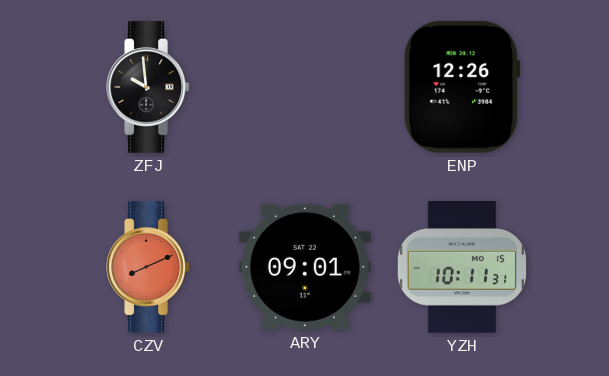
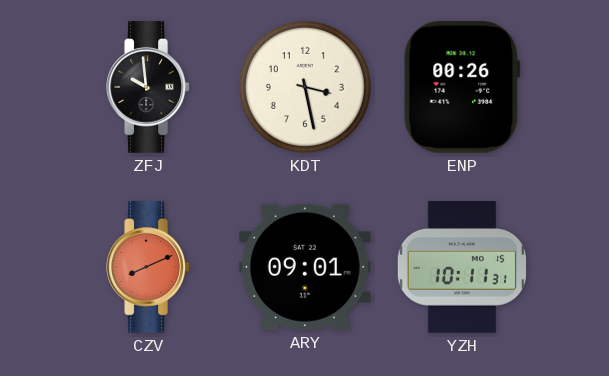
KDT: none -> 3:28 (305, 87)
ENP: 12:26 -> 00:26 (462, 87)
